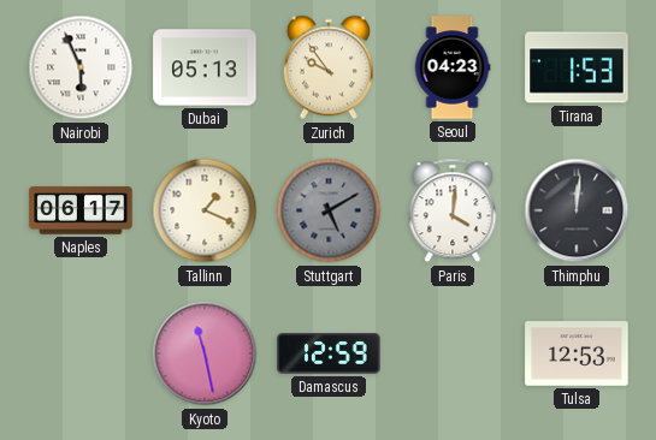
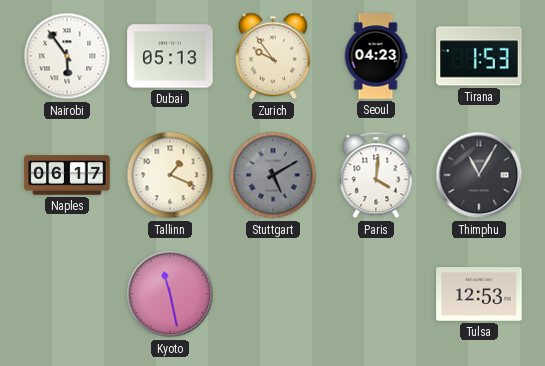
Nairobi: 5:56 -> 5:54 (67, 56)
Thimphu: 12:01 -> 11:05 (479, 175)
Damascus: 12:59 -> none (329, 353)
